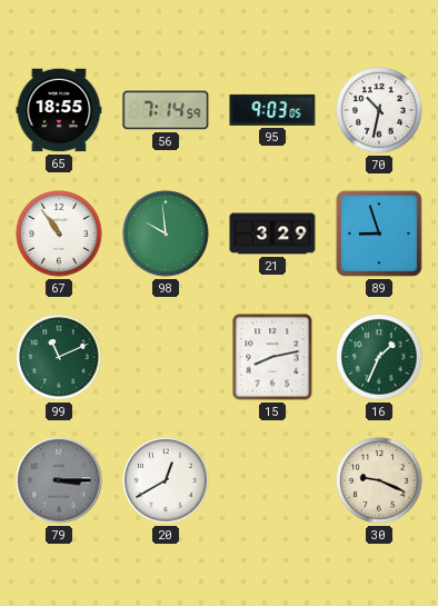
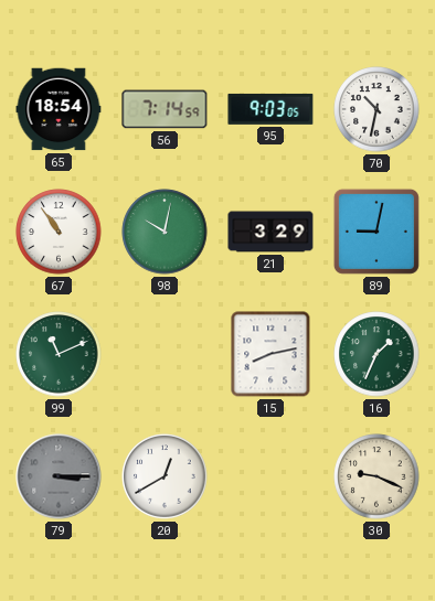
65: 18:55 -> 18:54 (59, 109)
98: 9:59 -> 10:02 (165, 232)
89: 8:57 -> 9:02 (376, 232)
